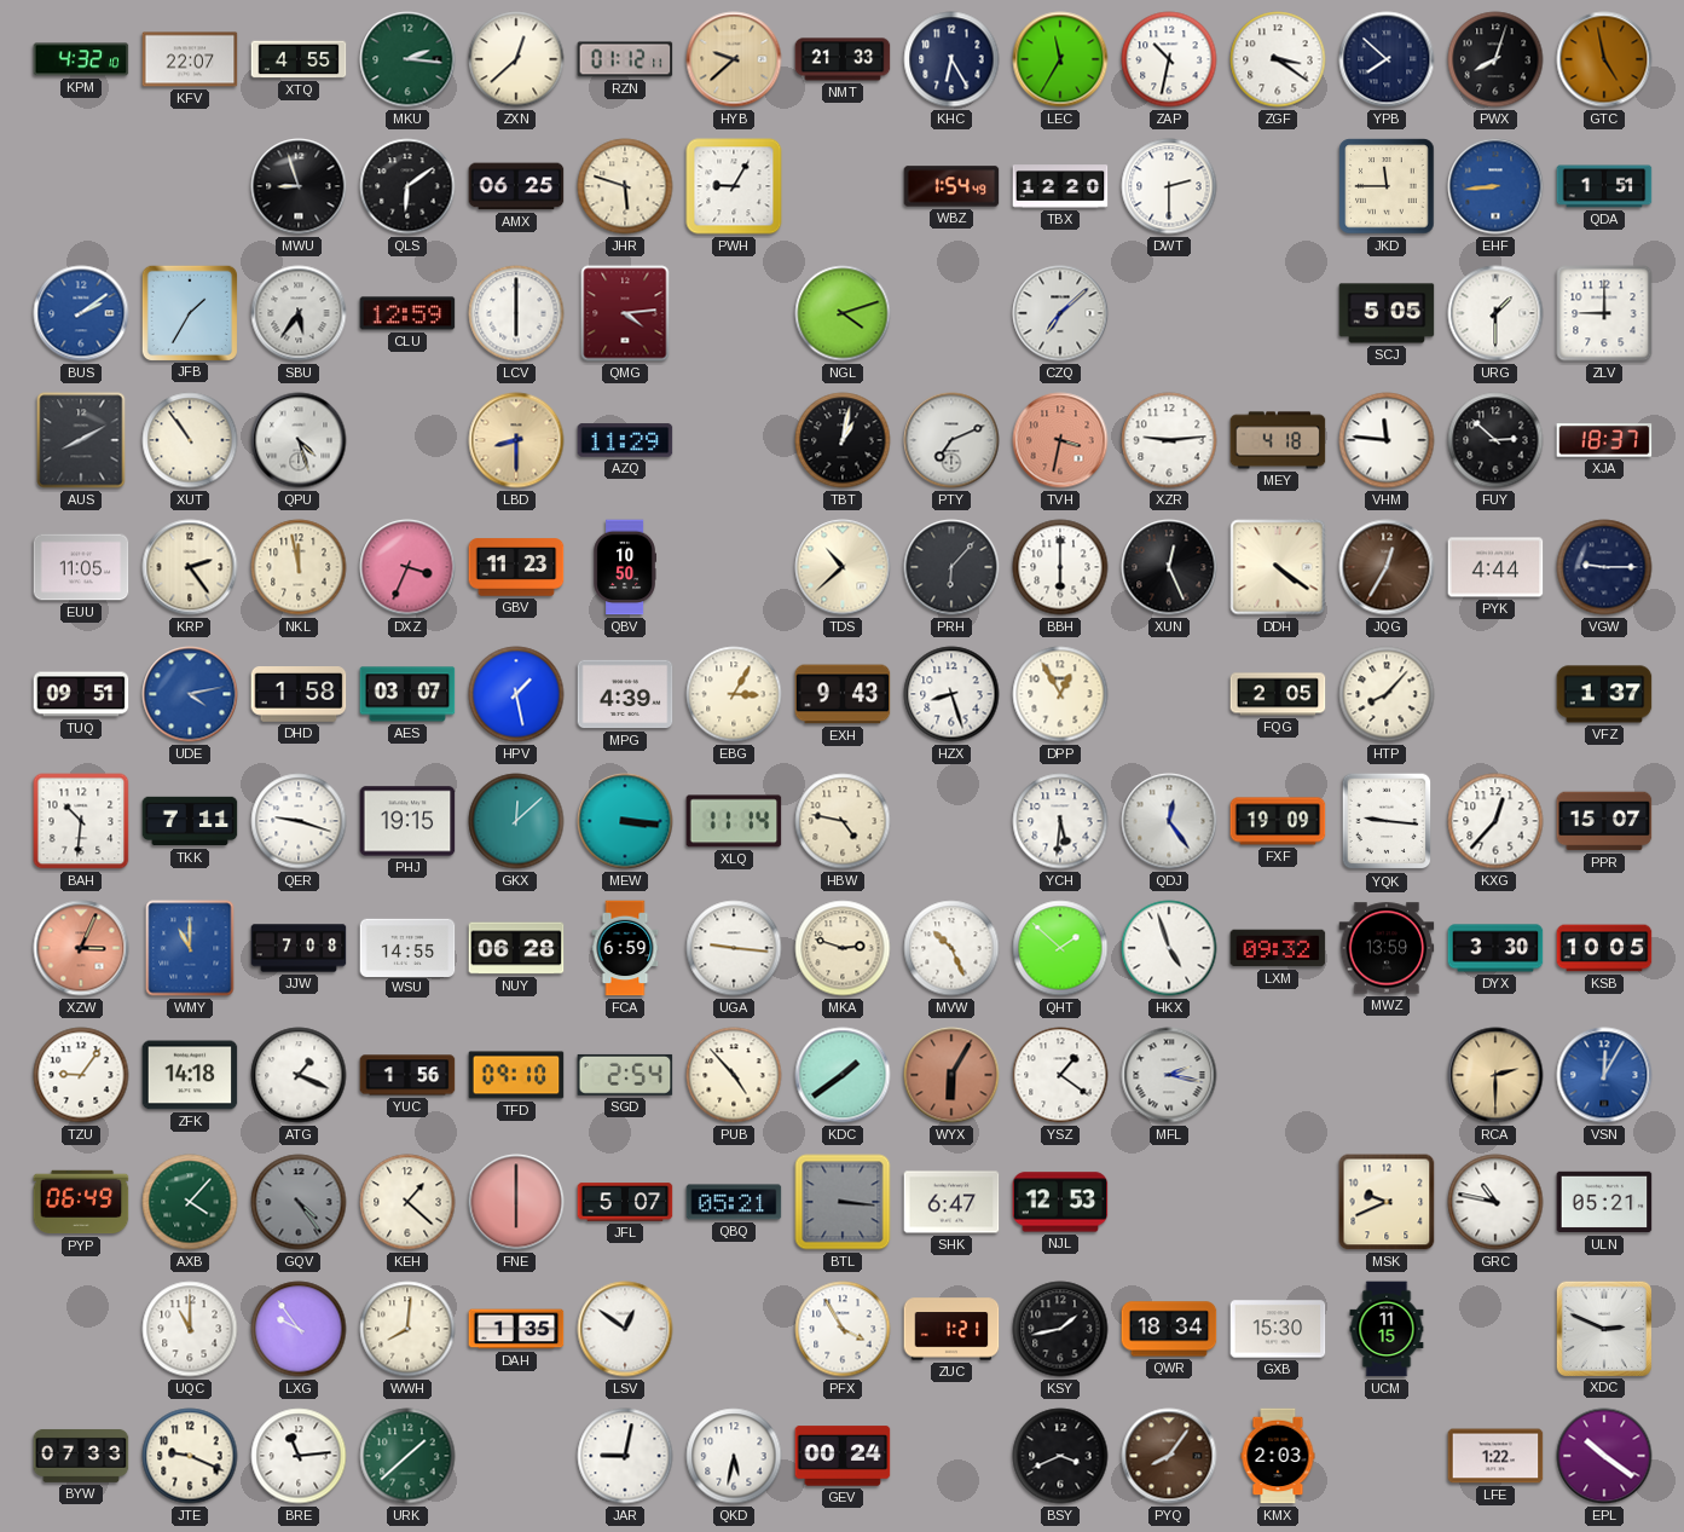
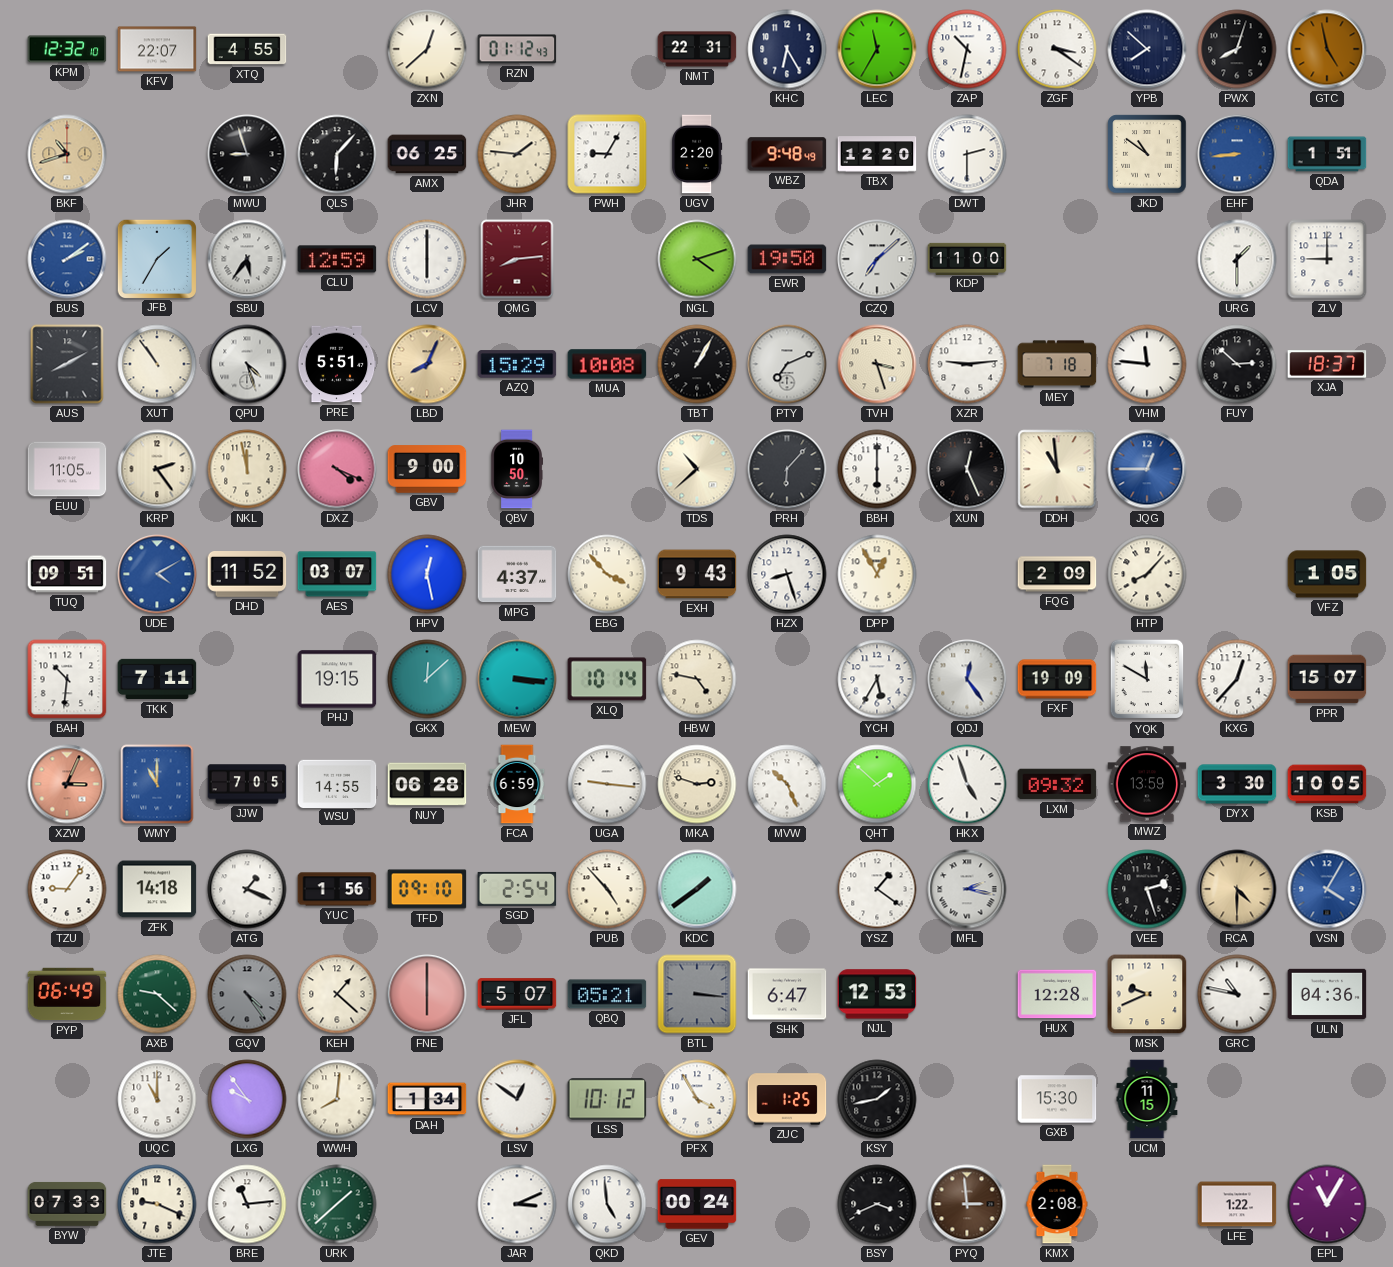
KPM: 4:32 -> 12:32 (67, 49)
MKU: 2:16 -> none (407, 59)
RZN: 01:12:11 -> 01:12:43 (517, 49)
HYB: 9:38 -> none (734, 59)
NMT: 21:33 -> 22:31 (697, 49)
BKF: none -> 10:42 (67, 154)
QLS: 6:09 -> 6:07 (337, 154)
JHR: 5:48 -> 1:46 (517, 154)
UGV: none -> 2:20 (697, 154)
WBZ: 1:54 -> 9:48 (787, 154)
JKD: 11:45 -> 10:51 (1147, 154)
QMG: 4:14 -> 8:14 (517, 259)
EWR: none -> 19:50 (787, 259)
KDP: none -> 11:00 (967, 258)
SCJ: 5:05 -> none (1387, 313)
PRE: none -> 5:51 (337, 364)
LBD: 8:30 -> 8:04 (427, 364)
AZQ: 11:29 -> 15:29 (517, 364)
MUA: none -> 10:08 (607, 364)
TBT: 1:02 -> 1:05 (697, 364)
TVH: 3:32 -> 3:27 (877, 364)
TVH dial: salmon -> cream (877, 364)
MEY: 4:18 -> 7:18 (1057, 364)
DXZ: 3:34 -> 4:19 (337, 469)
GBV: 11:23 -> 9:00 (427, 469)
DDH: 4:21 -> 10:59 (1057, 469)
JQG: 12:35 -> 12:45 (1147, 469)
JQG dial: brown -> blue (1147, 469)
PYK: 4:44 -> none (1495, 567)
VGW: 9:15 -> none (1604, 567)
UDE: 4:13 -> 4:10 (157, 574)
DHD: 1:58 -> 11:52 (247, 575)
HPV: 1:28 -> 12:28 (427, 574)
MPG: 4:39 -> 4:37 (517, 574)
EBG: 3:05 -> 3:53 (607, 574)
FQG: 2:05 -> 2:09 (1057, 574)
VFZ: 1:37 -> 1:05 (1327, 574)
QER: 9:18 -> none (299, 821)
XLQ: 11:14 -> 10:14 (607, 679)
YCH: 5:31 -> 5:35 (877, 679)
YQK: 9:16 -> 11:50 (1147, 679)
JJW: 7:08 -> 7:05 (247, 784)
WYX: 6:05 -> none (951, 1075)
VEE: none -> 2:27 (1147, 889)
RCA: 2:30 -> 4:30 (1237, 889)
VSN: 12:05 -> 4:05 (1327, 889)
AXB: 4:07 -> 9:22 (157, 994)
HUX: none -> 12:28 (1057, 994)
ULN: 05:21 -> 04:36 (1327, 994)
DAH: 1:35 -> 1:34 (427, 1099)
LSS: none -> 10:12 (607, 1099)
ZUC: 1:21 -> 1:25 (787, 1099)
QWR: 18:34 -> none (1169, 1329)
XDC: 2:49 -> none (1603, 1328)
JAR: 9:02 -> 3:11 (517, 1204)
QKD: 5:32 -> 4:59 (607, 1204)
PYQ: 8:06 -> 2:59 (967, 1204)
KMX: 2:03 -> 2:08 (1057, 1204)
EPL: 10:21 -> 11:05 (1327, 1204)
